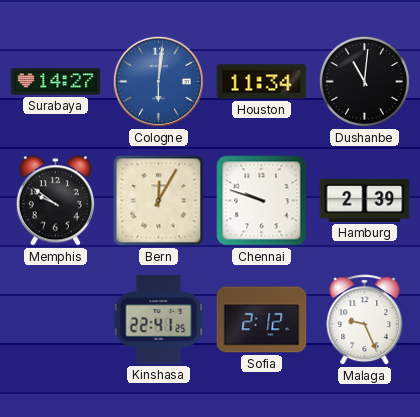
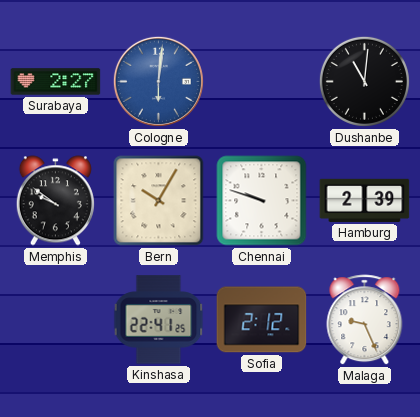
Surabaya: 14:27 -> 2:27 (56, 82)
Houston: 11:34 -> none (262, 82)
Bern: 12:05 -> 10:05 (159, 201)
